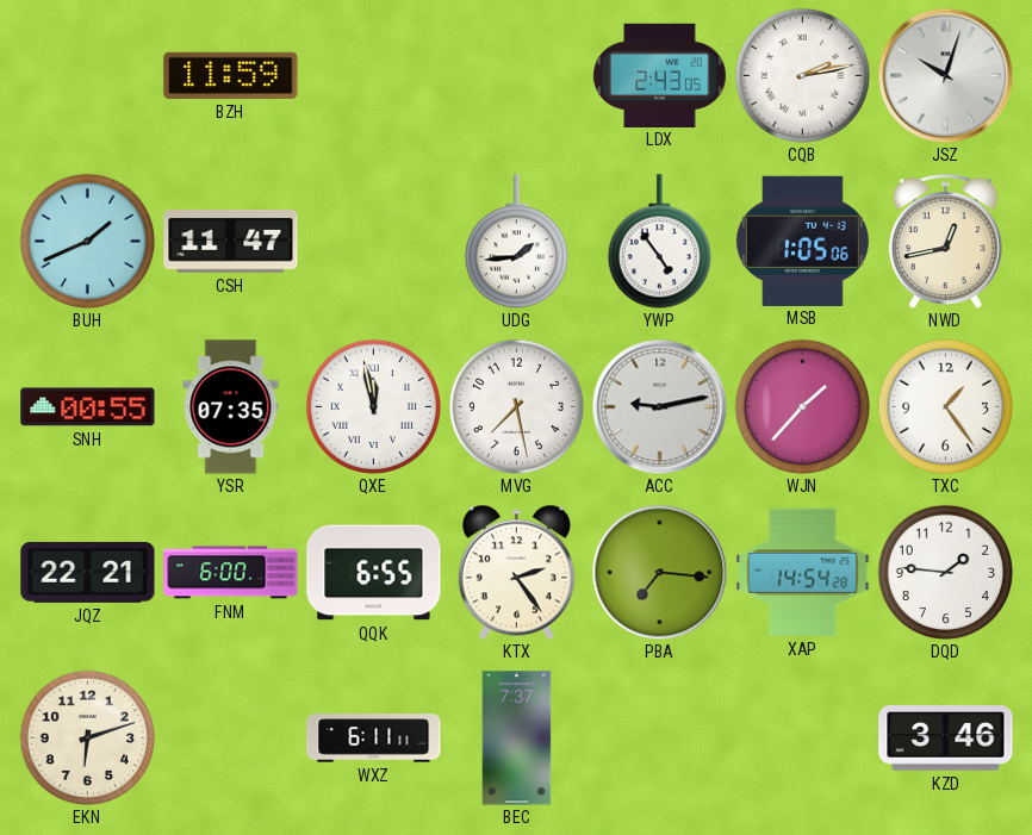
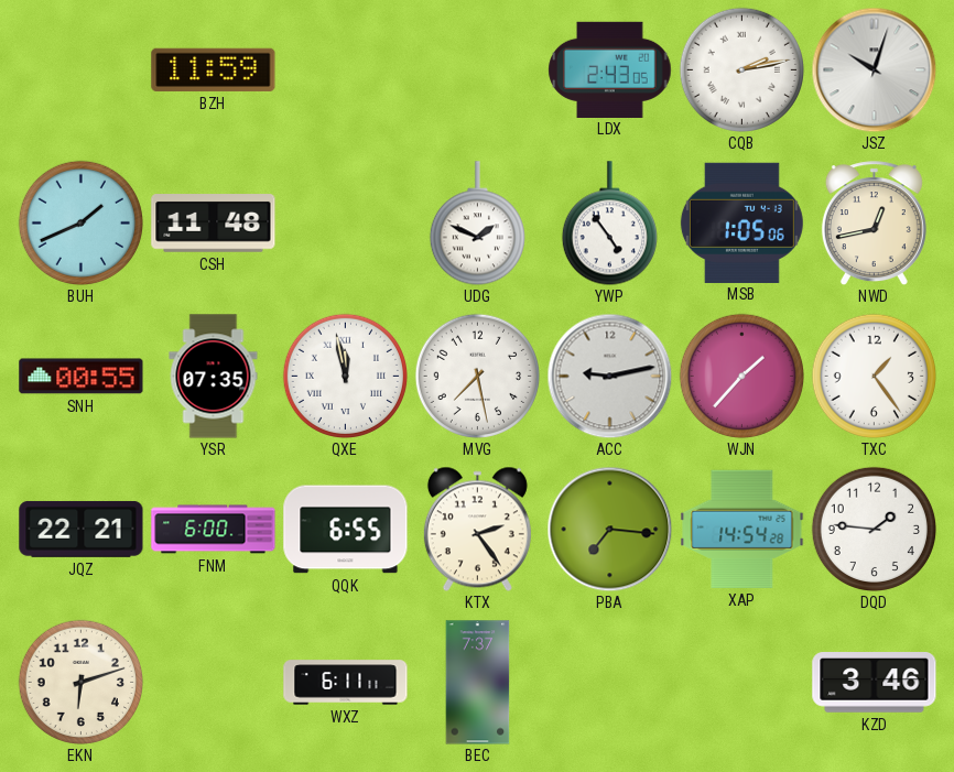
CSH: 11:47 -> 11:48 (214, 224)
UDG: 1:44 -> 1:49 (477, 224)
